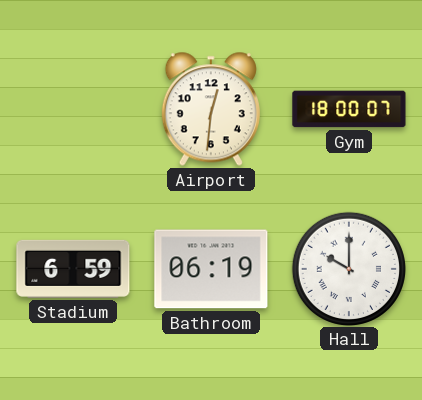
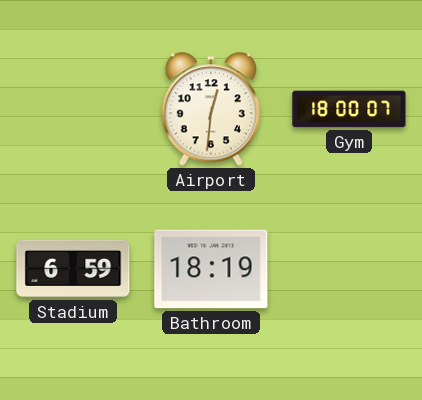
Bathroom: 06:19 -> 18:19 (211, 269)
Hall: 10:00 -> none (348, 268)
